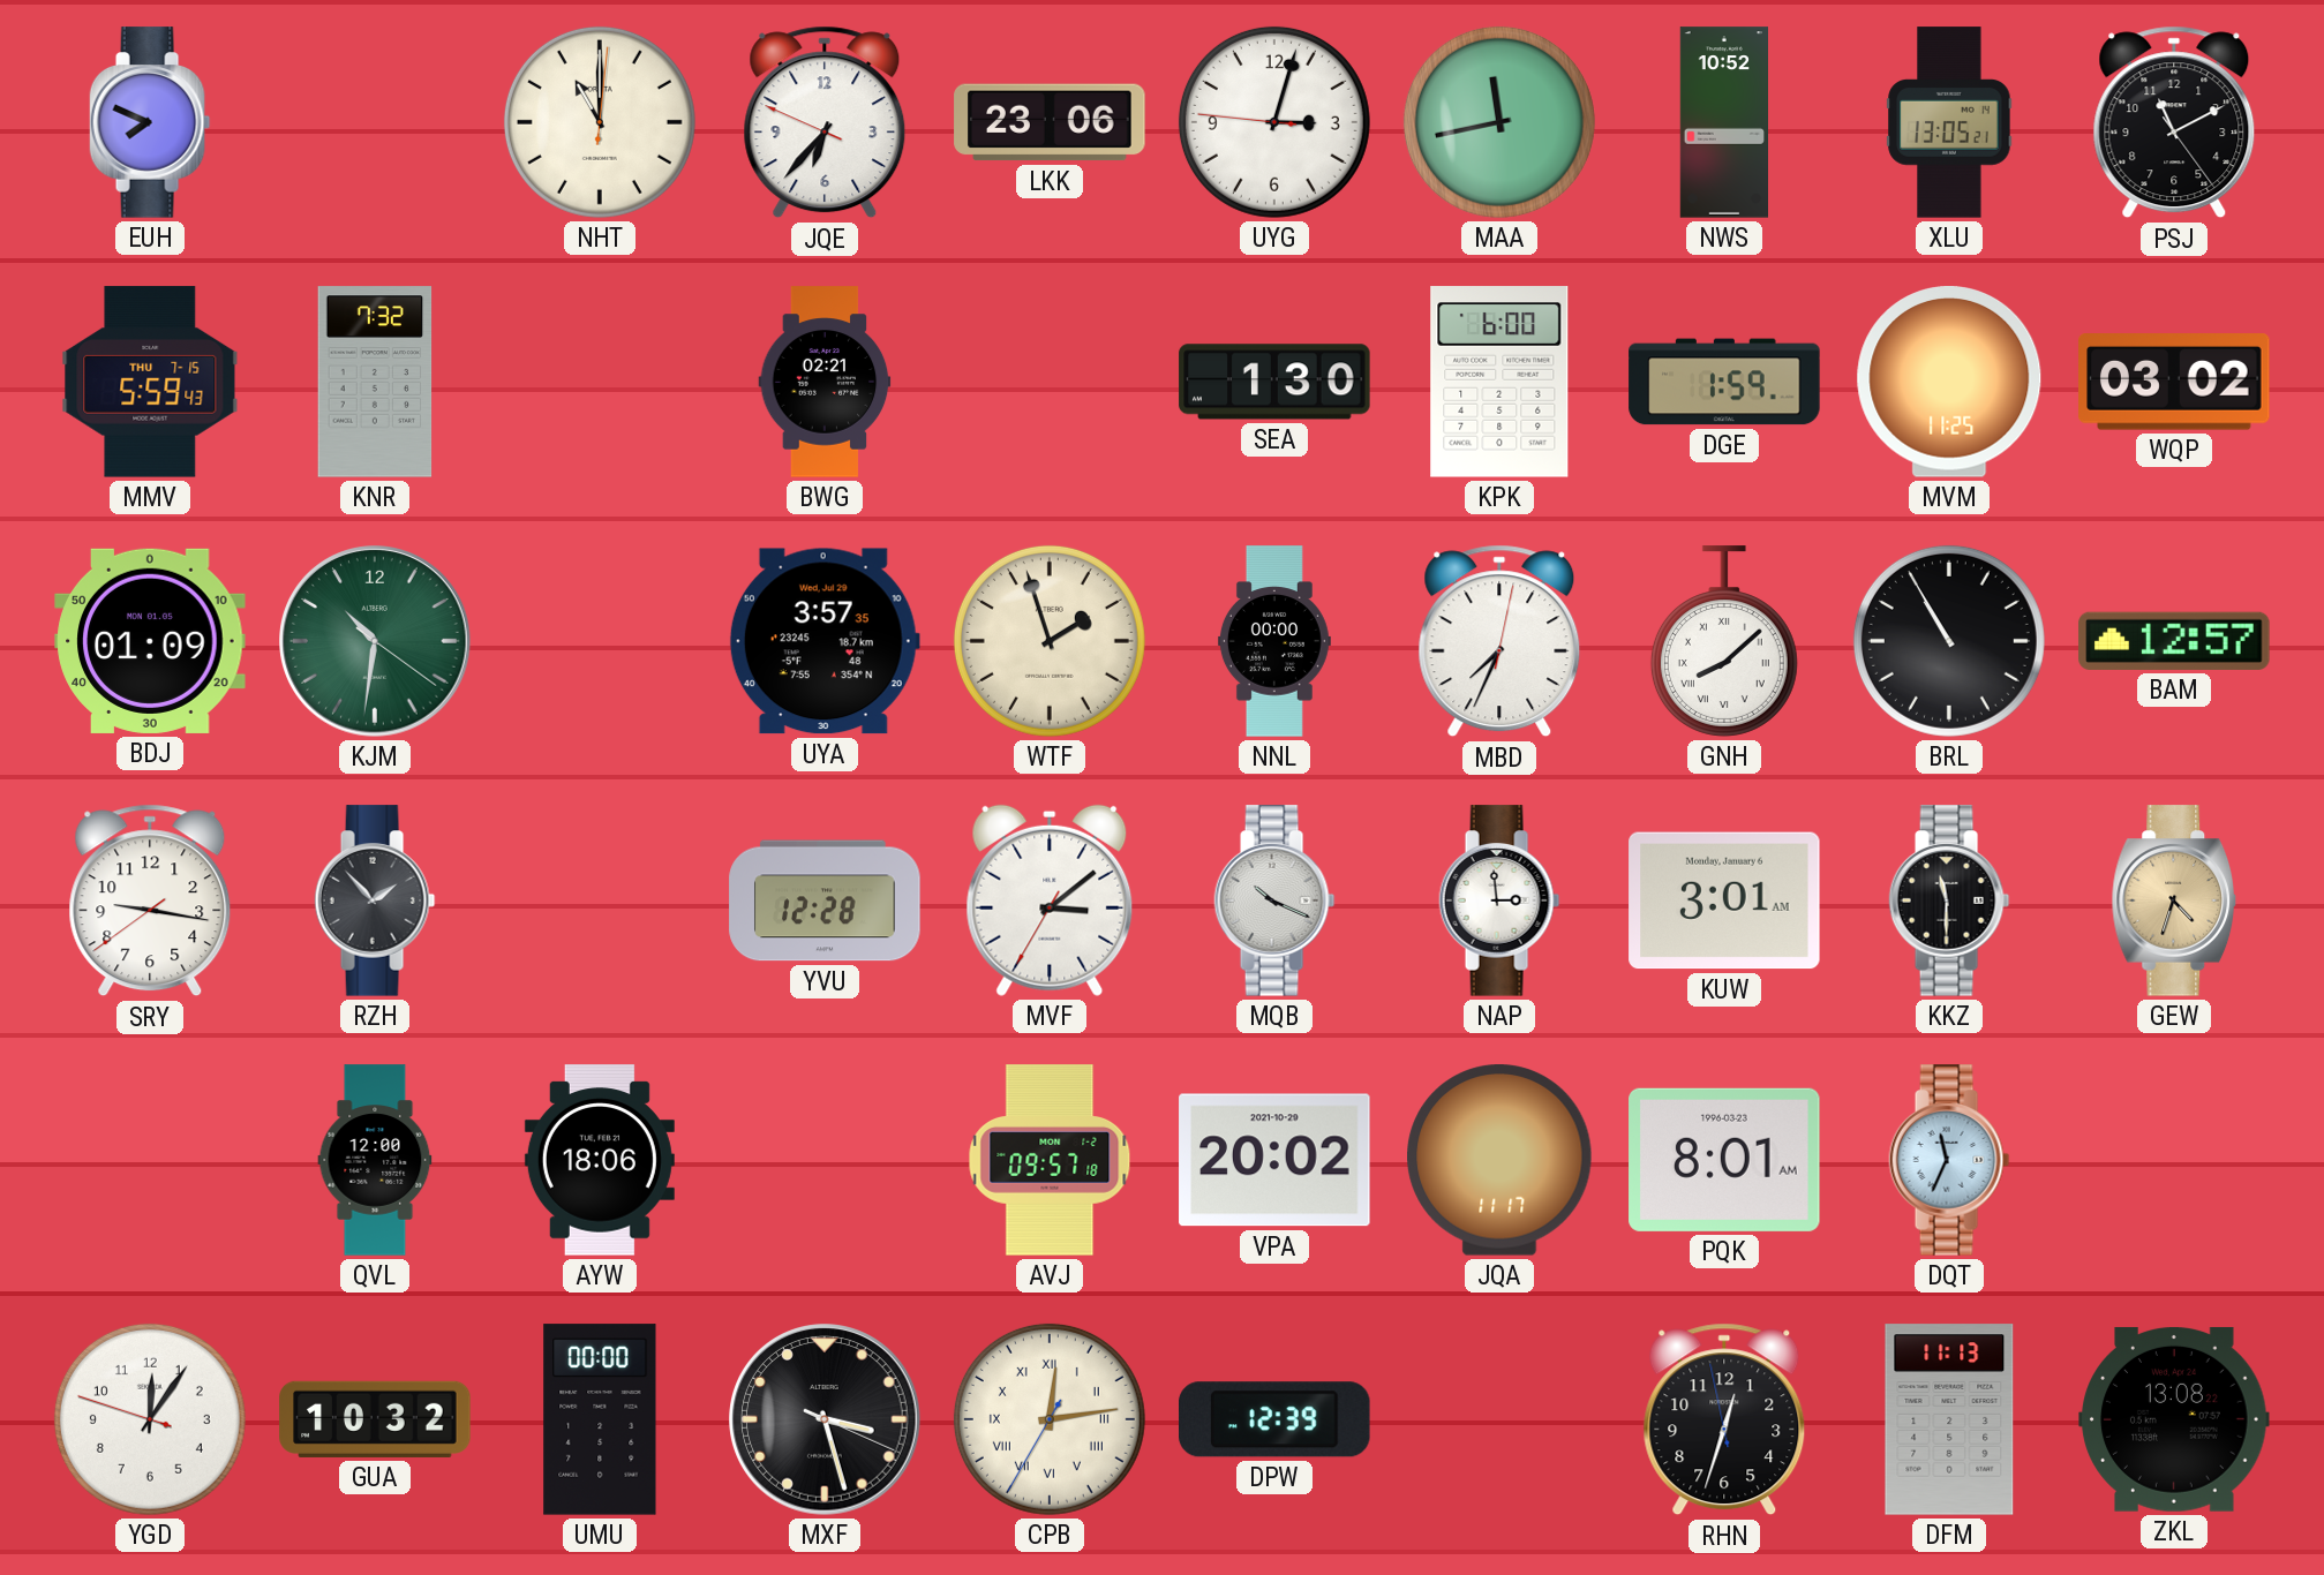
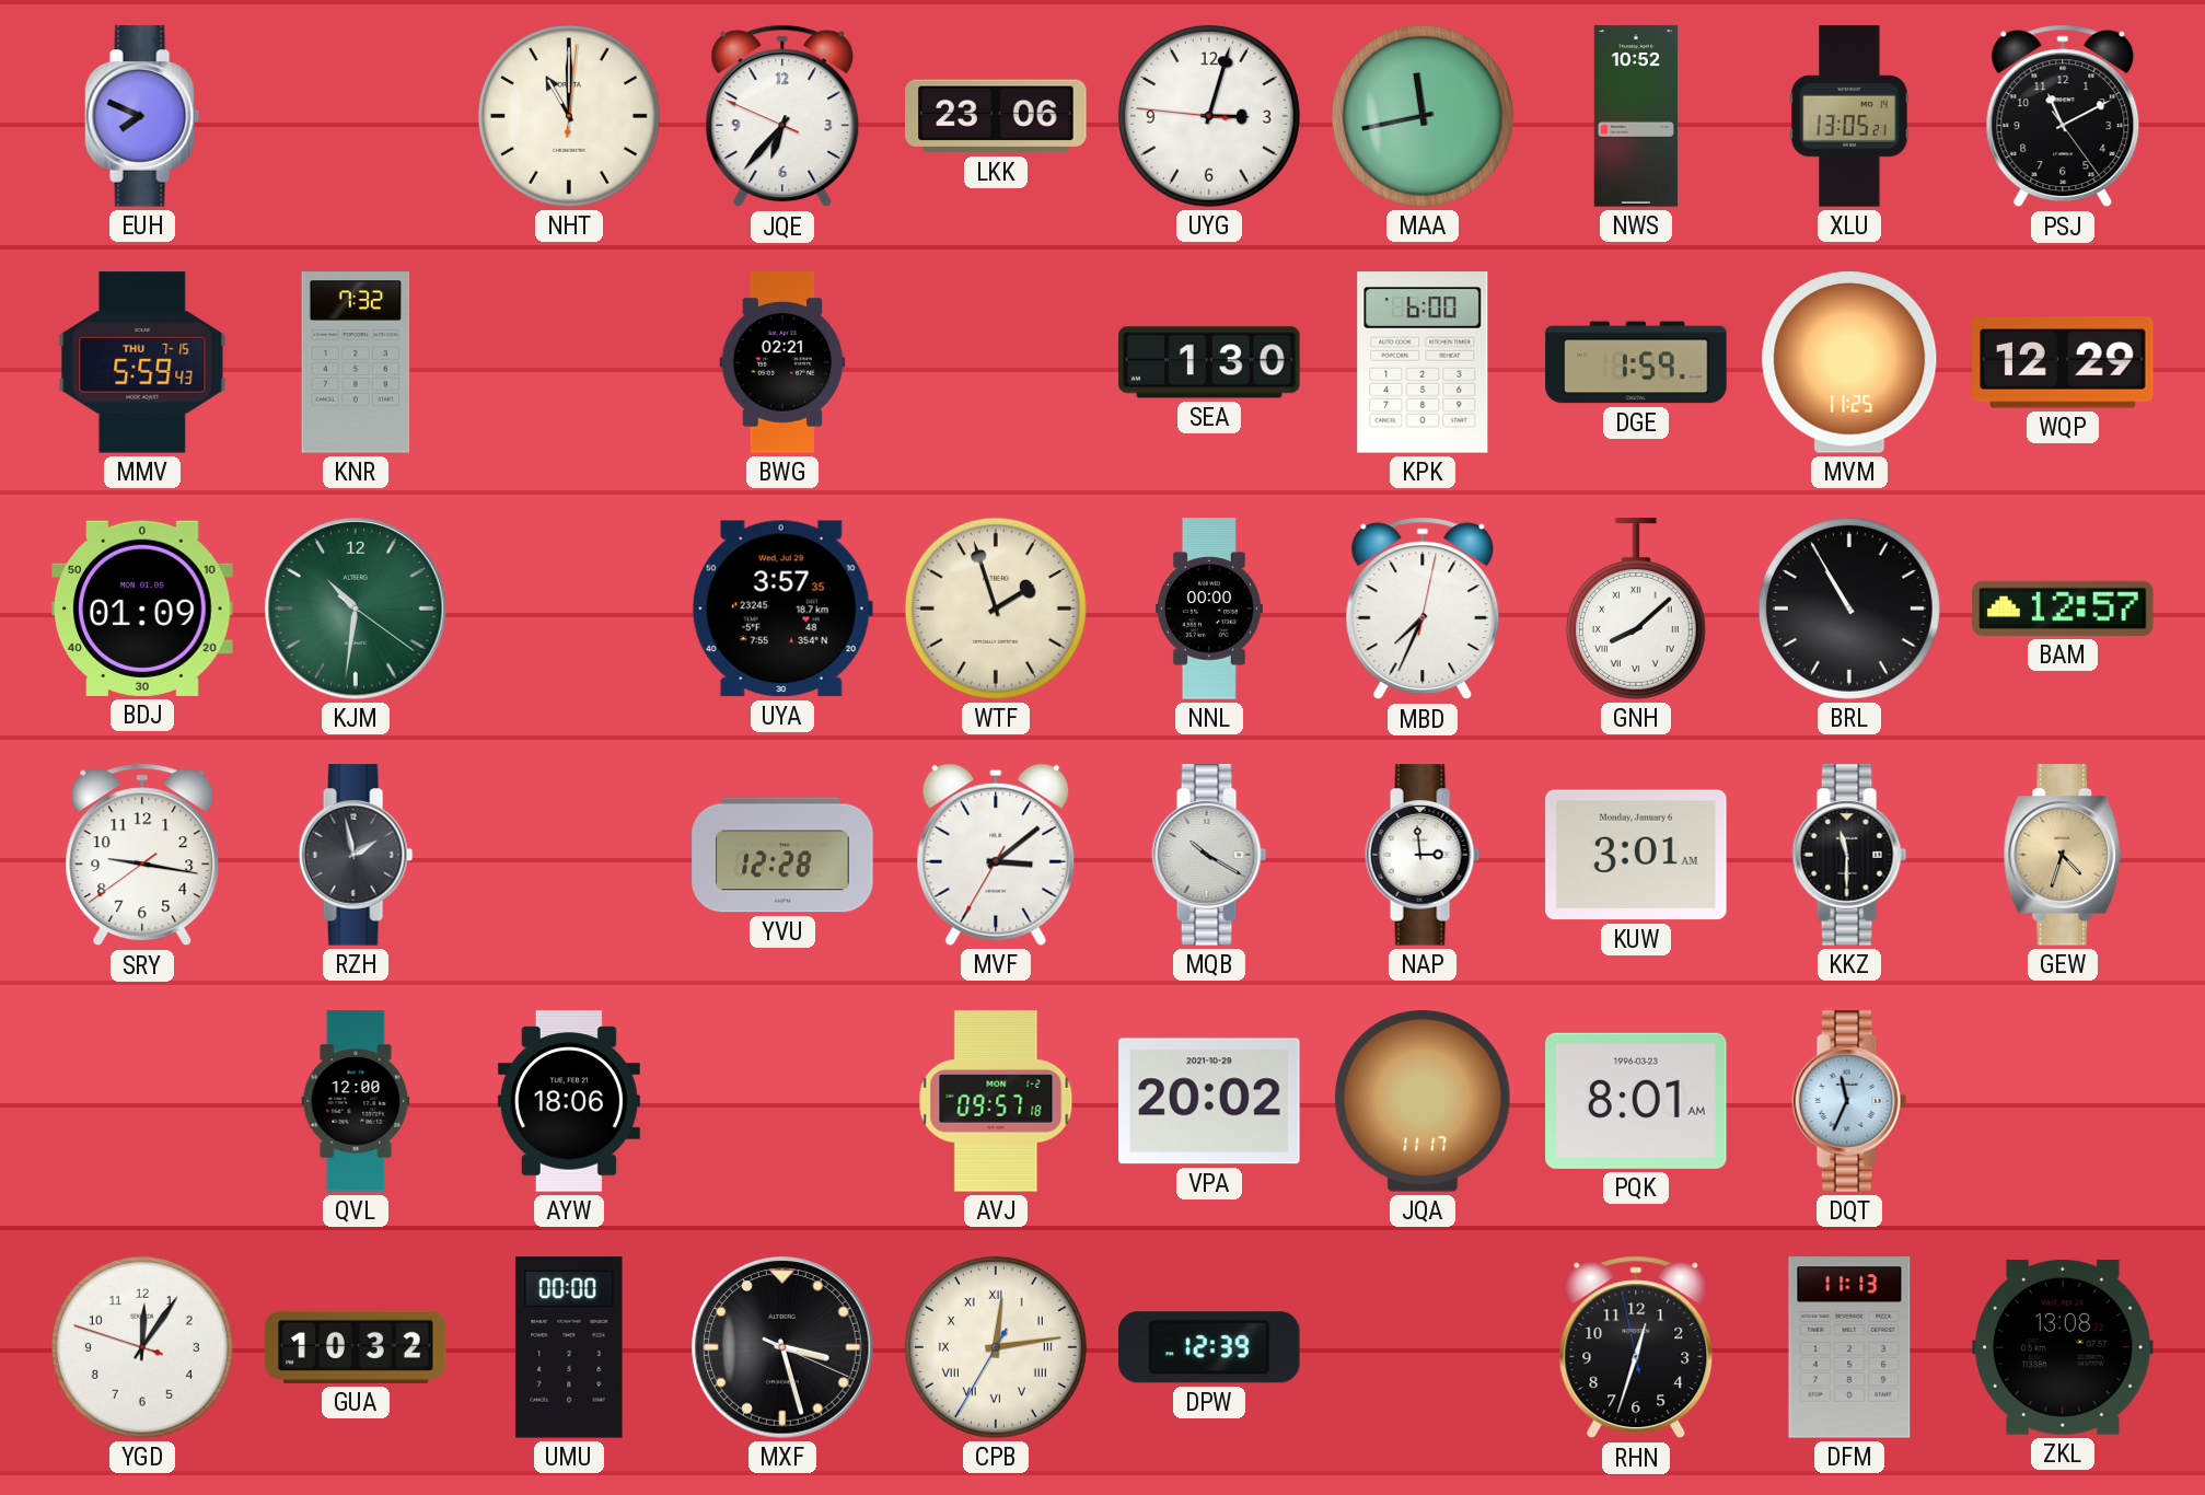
WQP: 03:02 -> 12:29 (2063, 362)
RZH: 1:53 -> 1:58 (356, 855)
MQB: 10:19 -> 10:20 (1209, 855)
